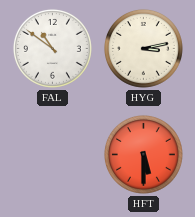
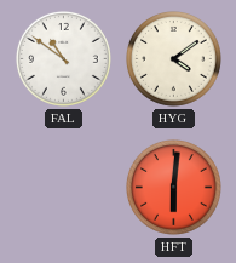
HYG: 3:13 -> 4:09 (173, 58)
HFT: 5:30 -> 6:01 (173, 187)
